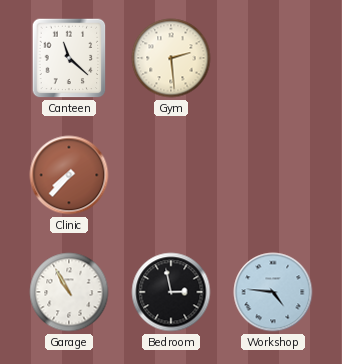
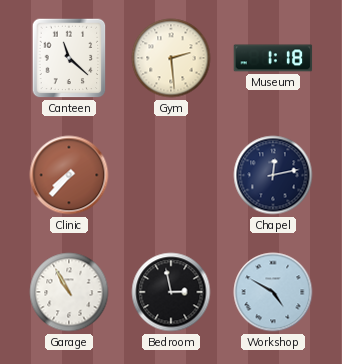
Museum: none -> 1:18 (273, 58)
Chapel: none -> 12:13 (273, 175)
Workshop: 4:46 -> 4:50 (273, 292)
